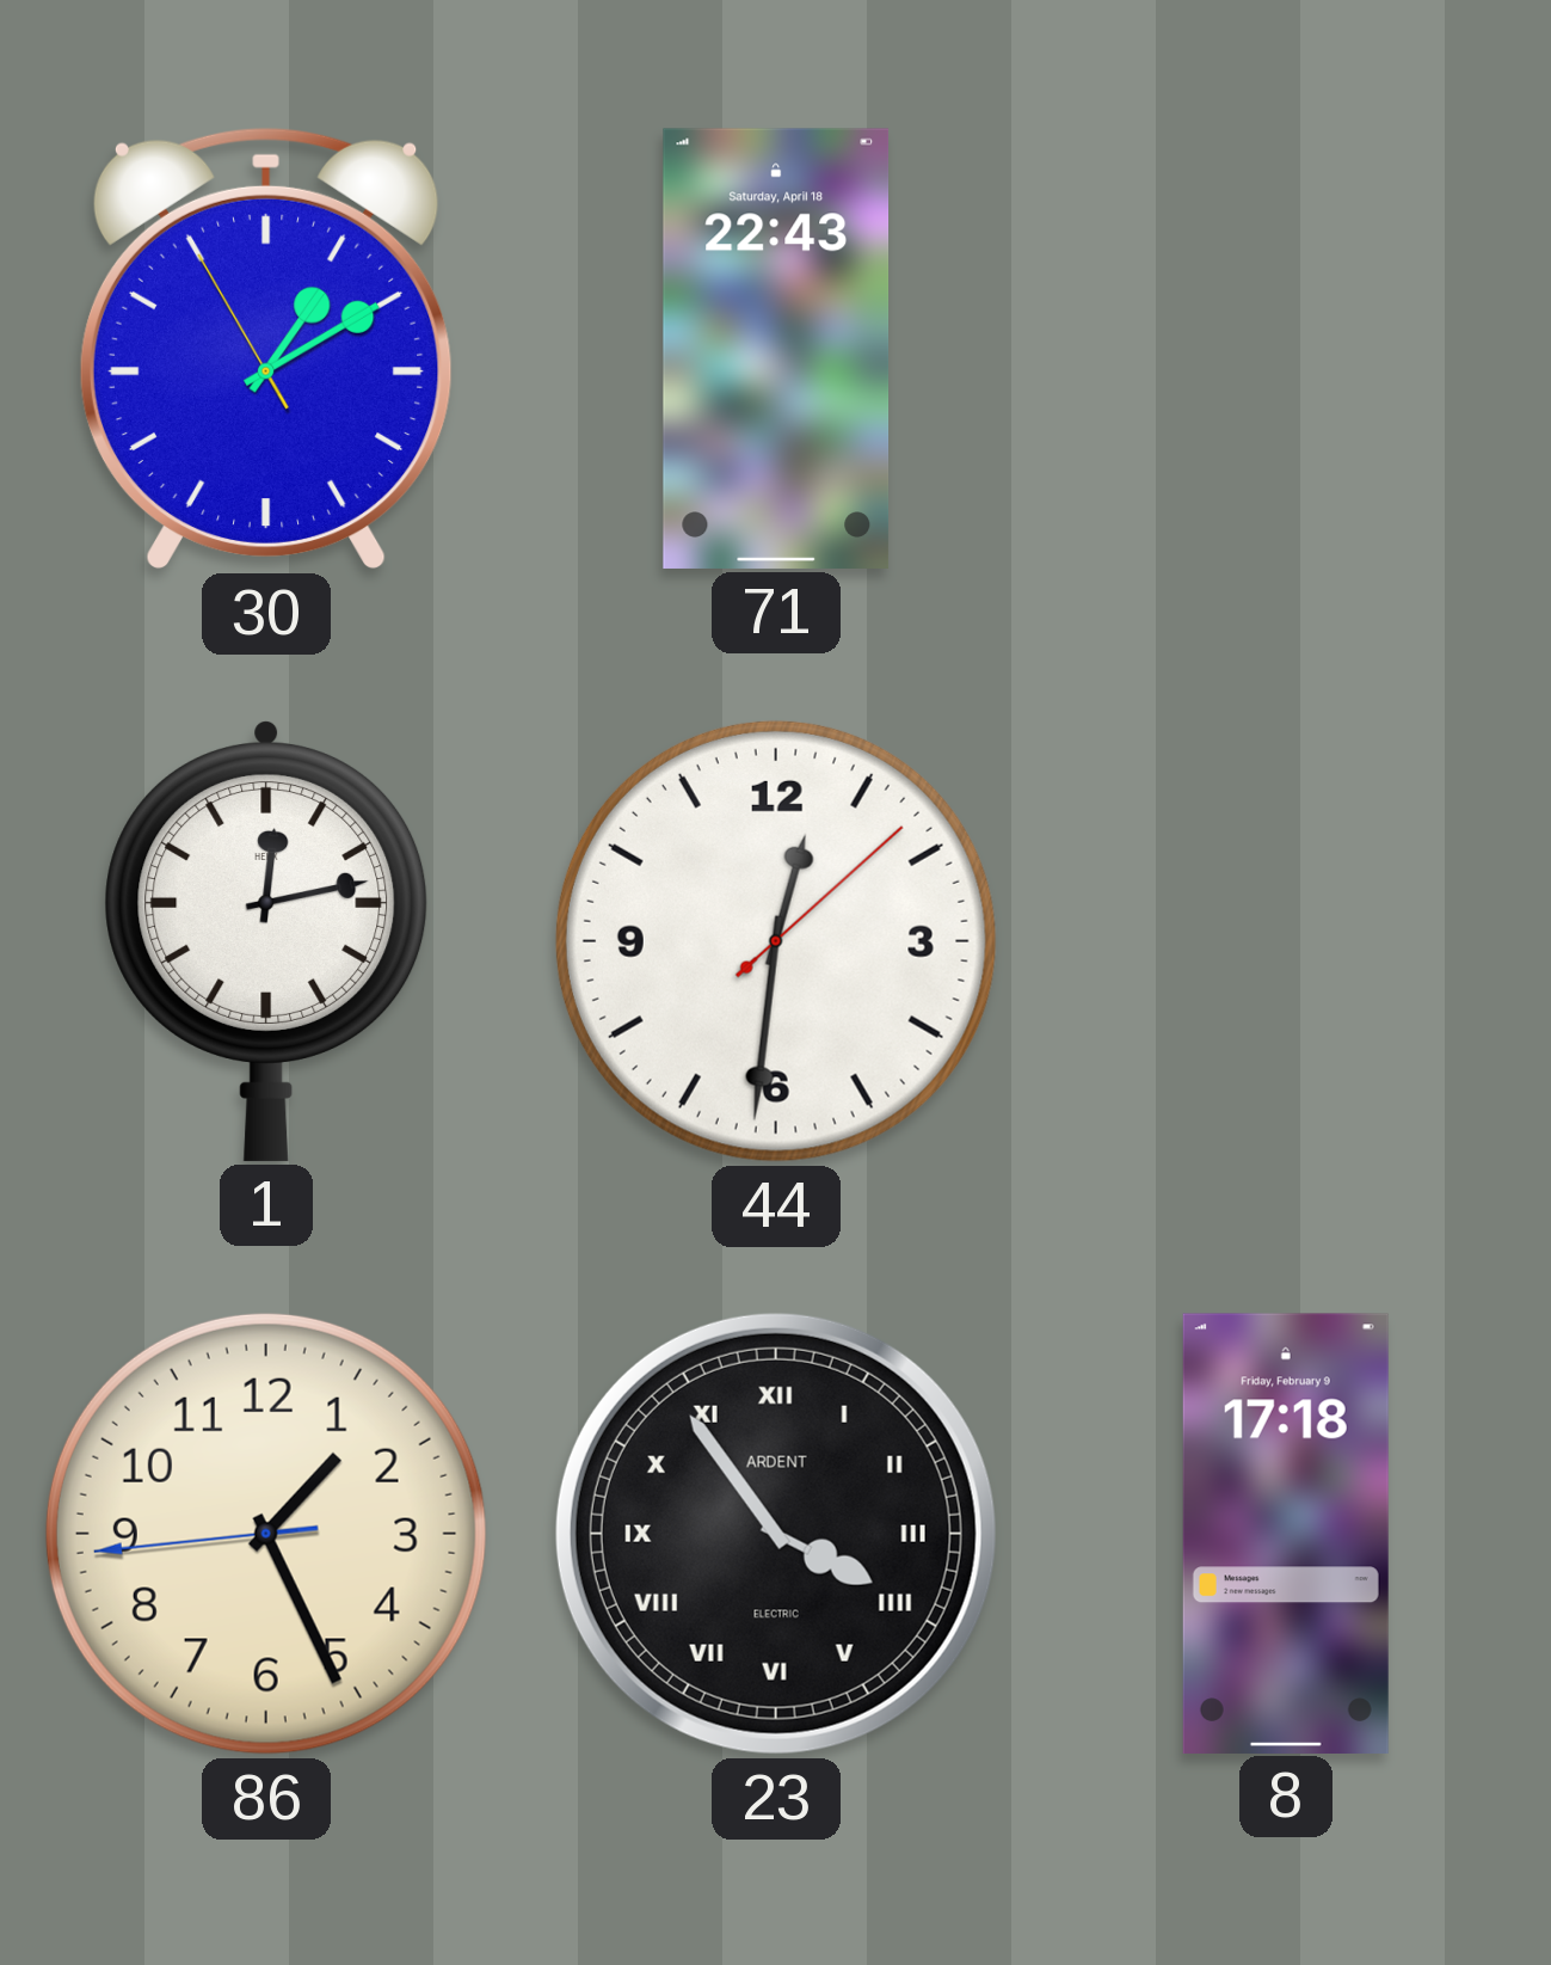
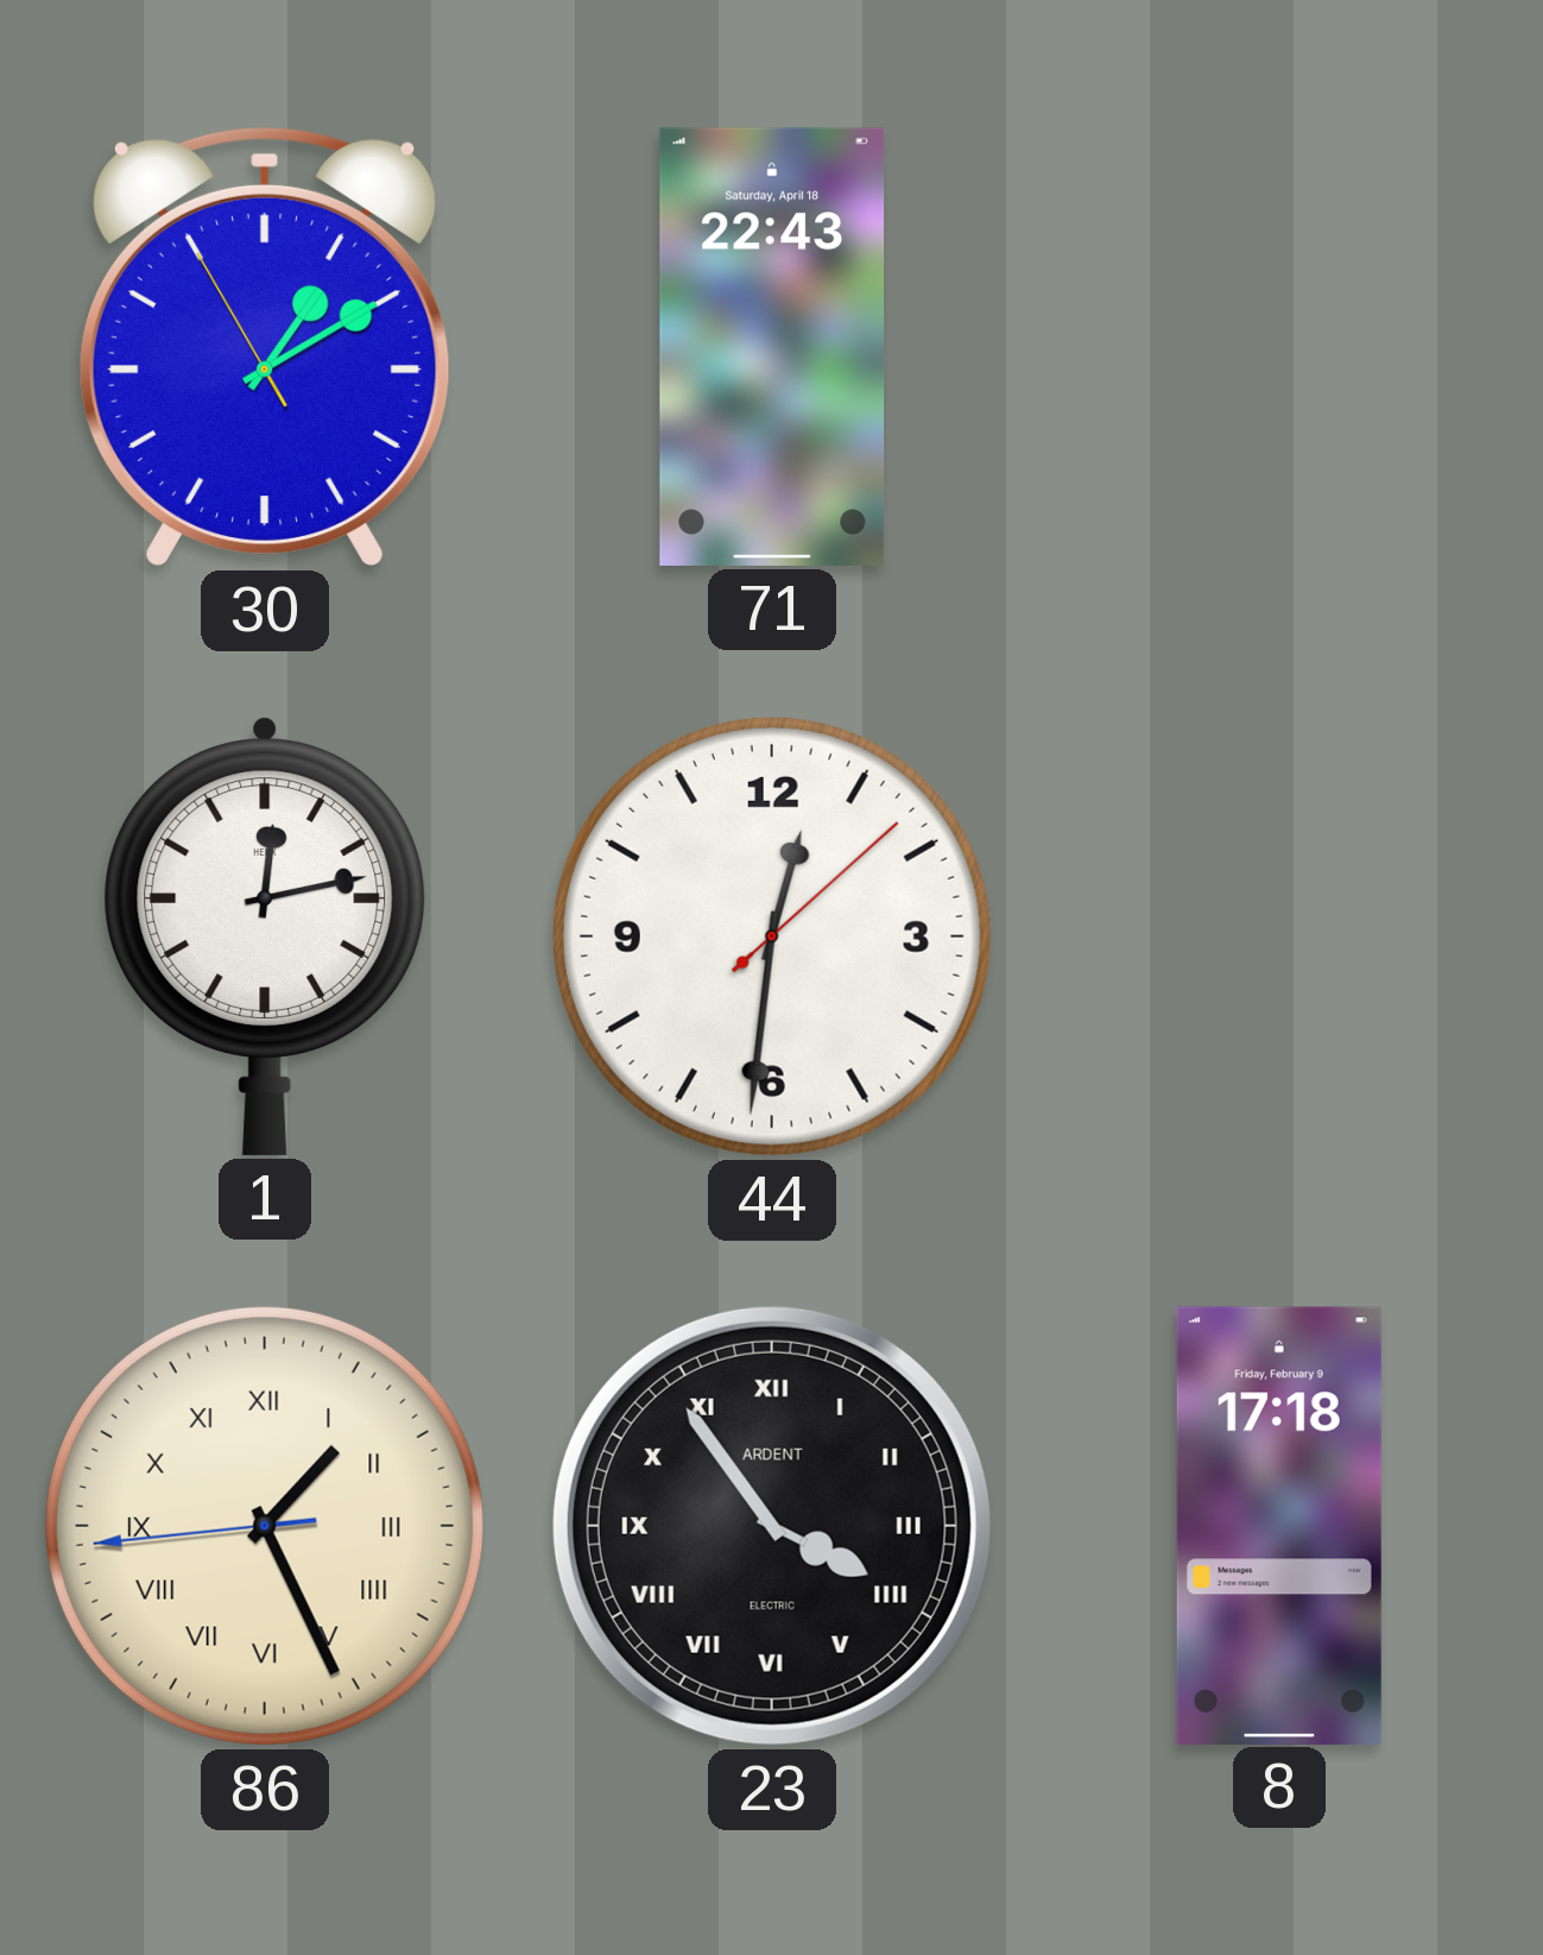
86 numerals: Arabic -> Roman (265, 1526)
